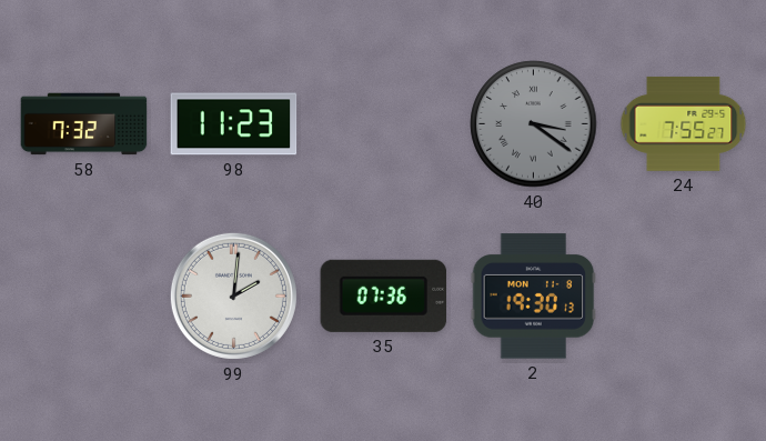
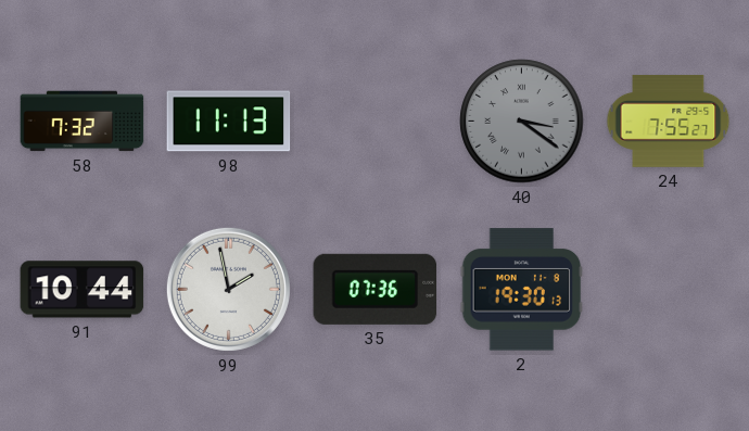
98: 11:23 -> 11:13 (229, 122)
91: none -> 10:44 (82, 290)
99: 2:01 -> 1:58 (228, 289)
